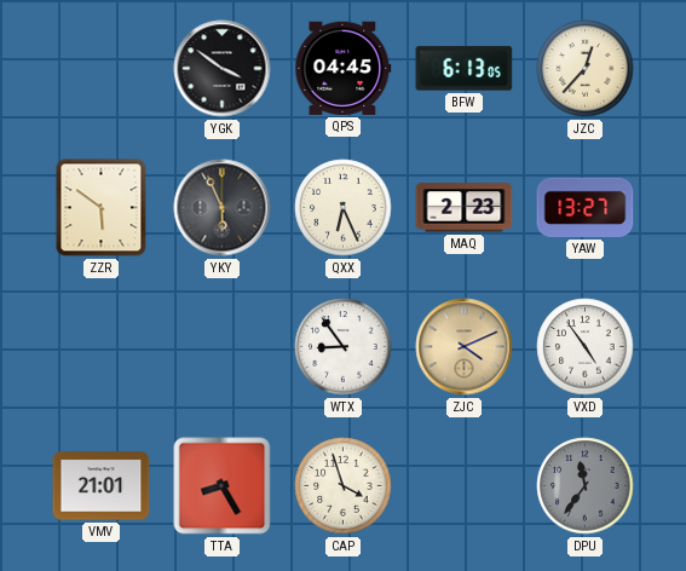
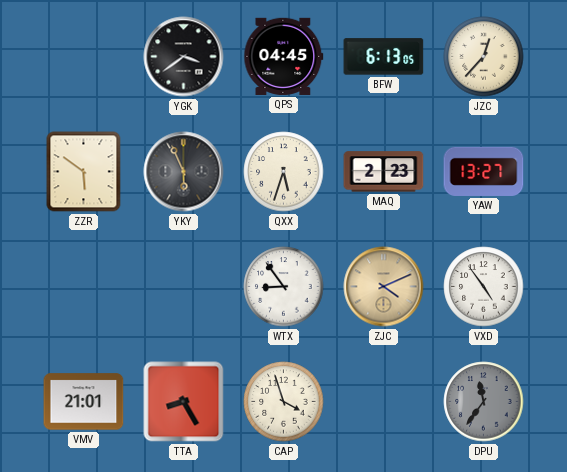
YGK: 3:51 -> 3:39 (184, 57)
QXX: 6:26 -> 5:33 (284, 172)
